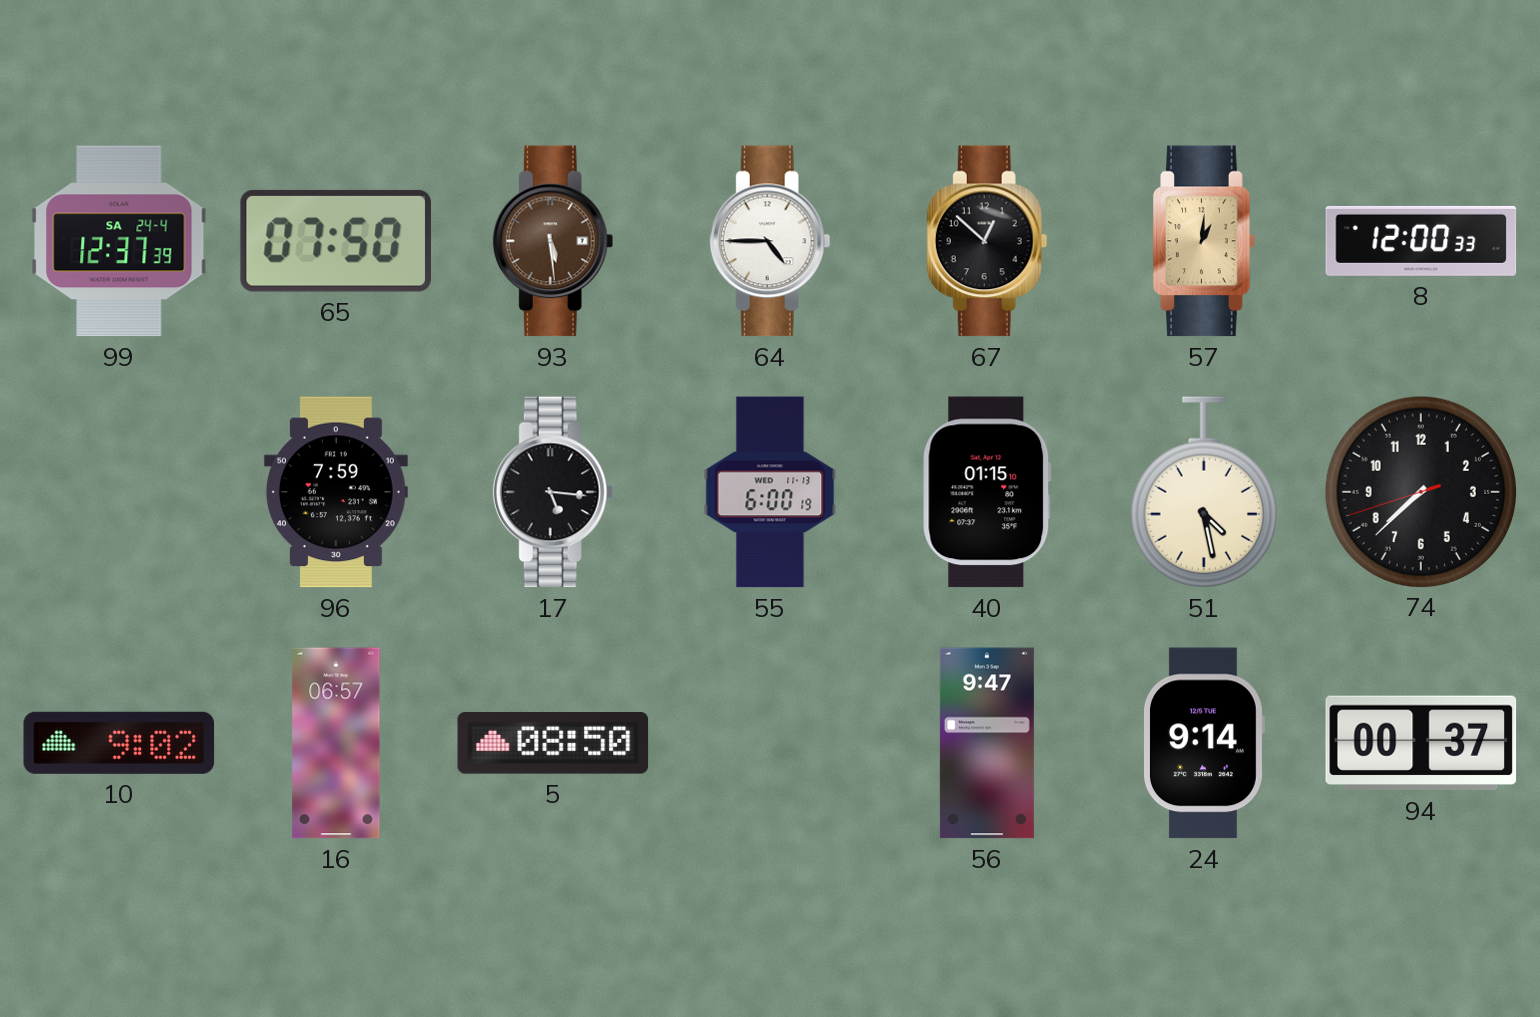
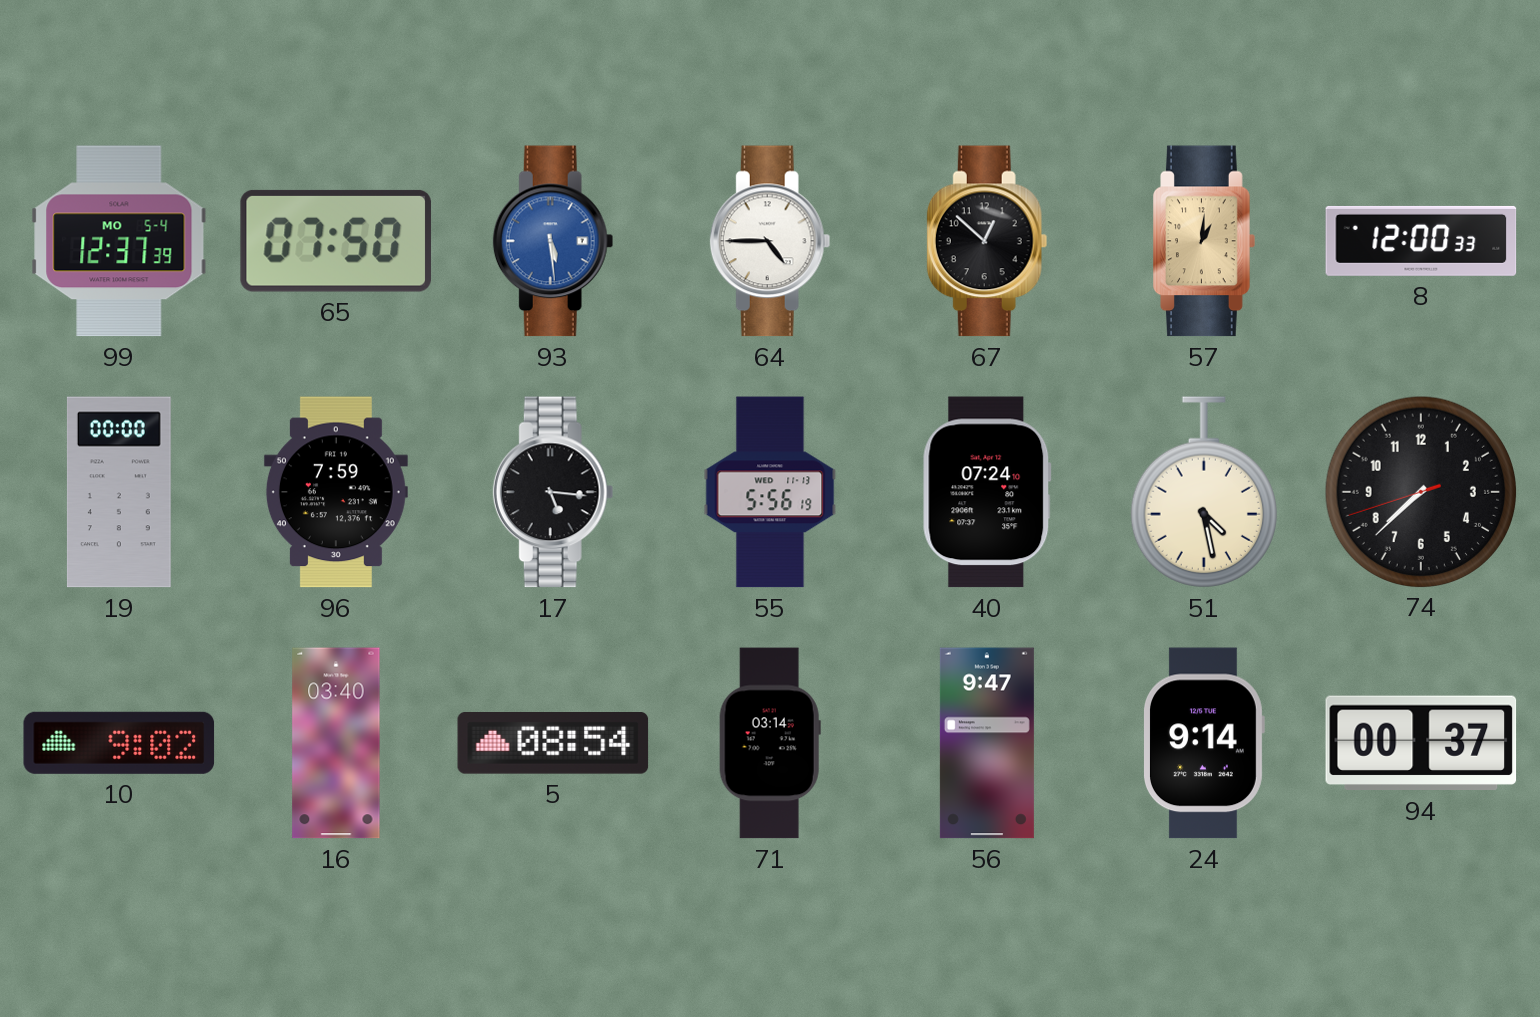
99 date: SA 24-4 -> MO 5-4 (119, 241)
93 dial: brown -> blue (553, 241)
19: none -> 00:00 (119, 492)
55: 6:00 -> 5:56 (770, 492)
40: 01:15 -> 07:24 (987, 492)
16: 06:57 -> 03:40 (336, 743)
5: 08:50 -> 08:54 (553, 744)
71: none -> 03:14 (770, 743)
